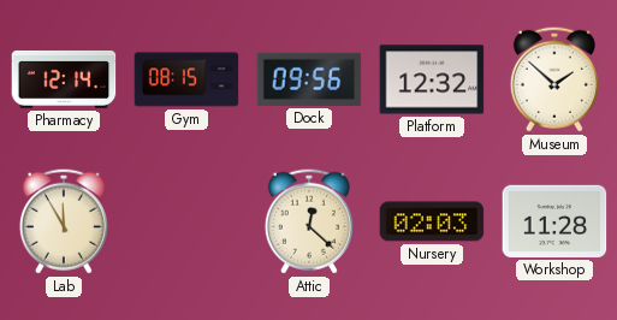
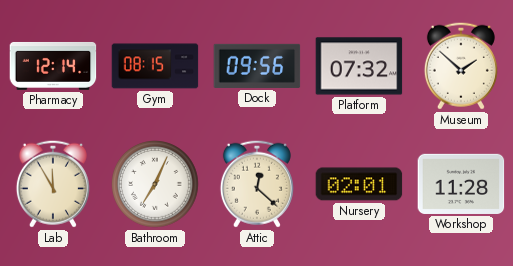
Platform: 12:32 -> 07:32 (359, 66)
Bathroom: none -> 7:04 (155, 184)
Nursery: 02:03 -> 02:01 (359, 184)
